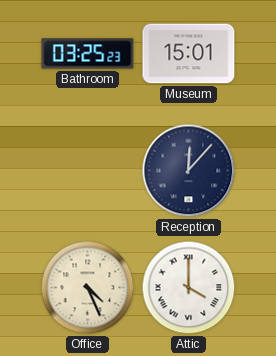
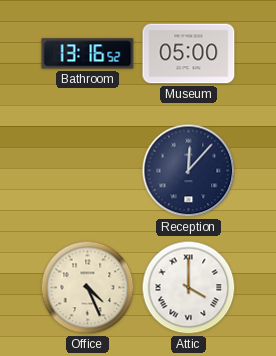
Bathroom: 03:25 -> 13:16 (88, 54)
Museum: 15:01 -> 05:00 (189, 54)
